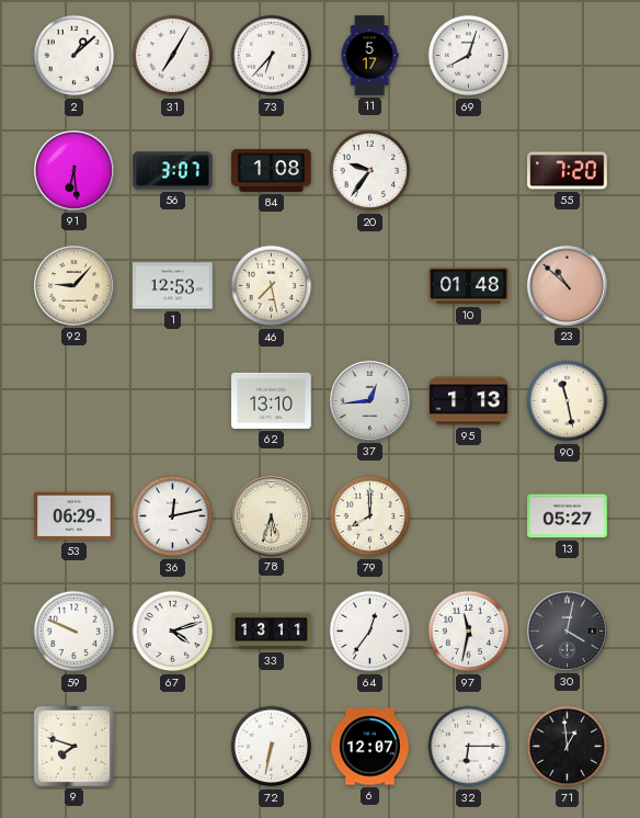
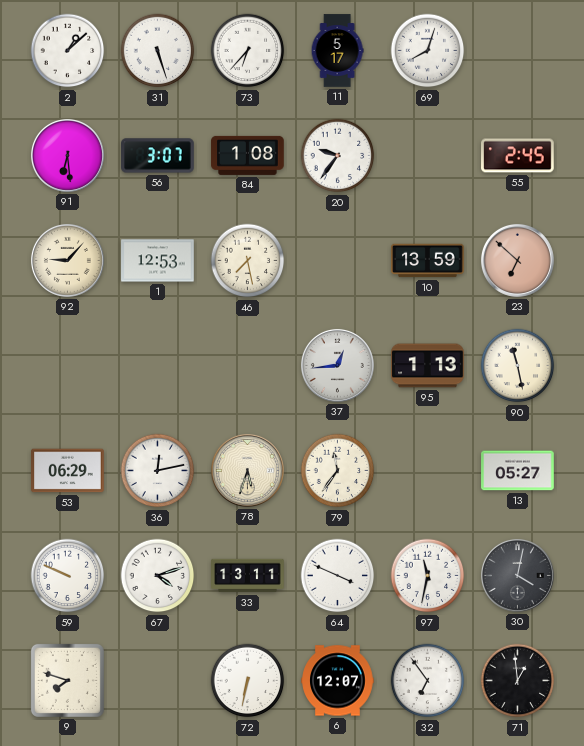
31: 7:05 -> 5:27 (158, 51)
55: 7:20 -> 2:45 (518, 156)
10: 01:48 -> 13:59 (428, 261)
23: 10:52 -> 6:52 (517, 260)
62: 13:10 -> none (272, 400)
79: 8:00 -> 11:36 (338, 471)
64: 12:36 -> 3:49 (338, 576)
32: 6:15 -> 6:54 (428, 681)
